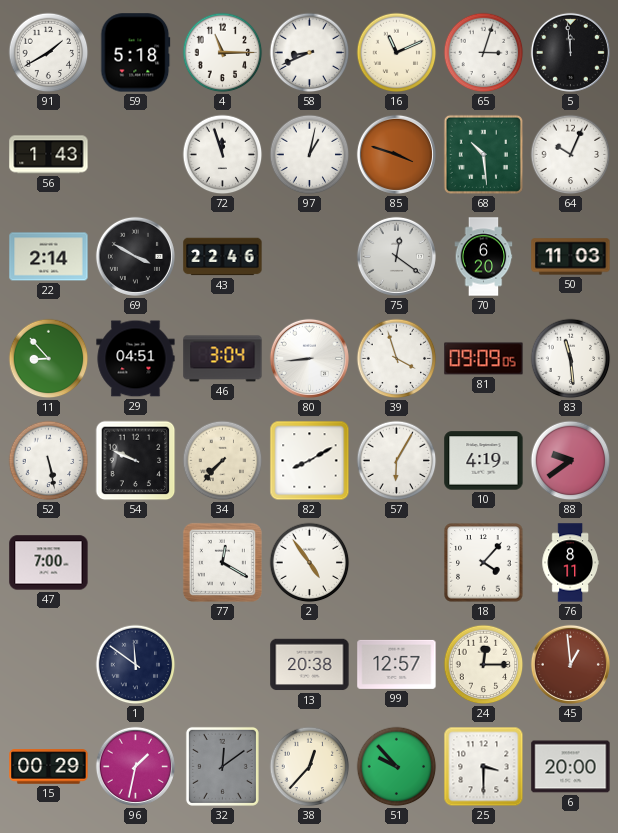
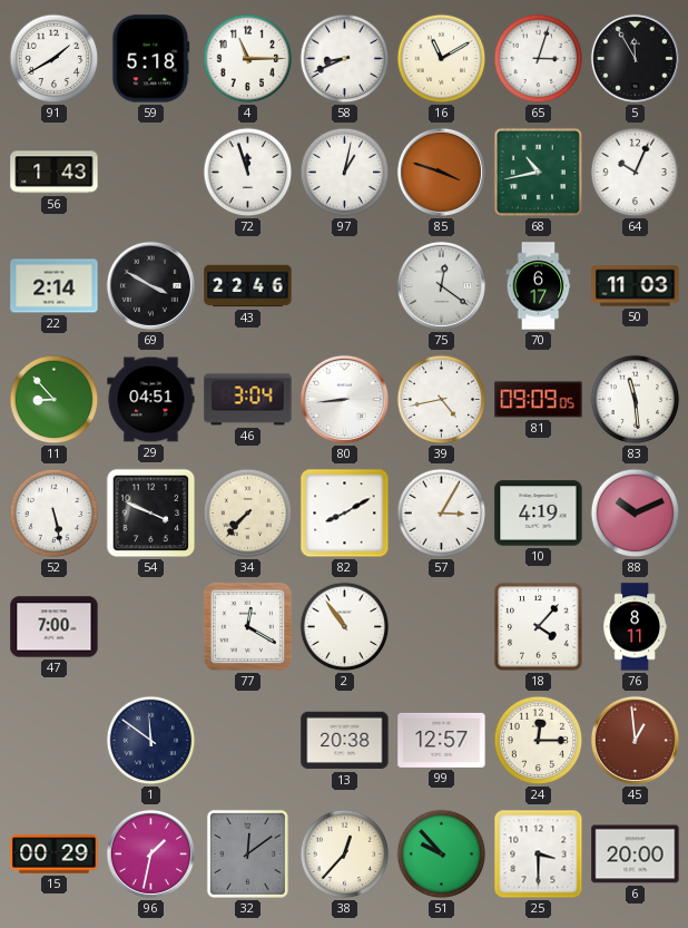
16: 11:11 -> 11:10 (442, 59)
5: 11:59 -> 11:55 (635, 58)
68: 10:29 -> 10:43 (538, 172)
70: 6:20 -> 6:17 (539, 286)
39: 3:57 -> 4:43 (442, 400)
54: 9:49 -> 3:49 (151, 514)
57: 6:05 -> 3:05 (442, 514)
88: 9:39 -> 10:11 (636, 514)
2: 4:54 -> 10:54 (345, 627)
